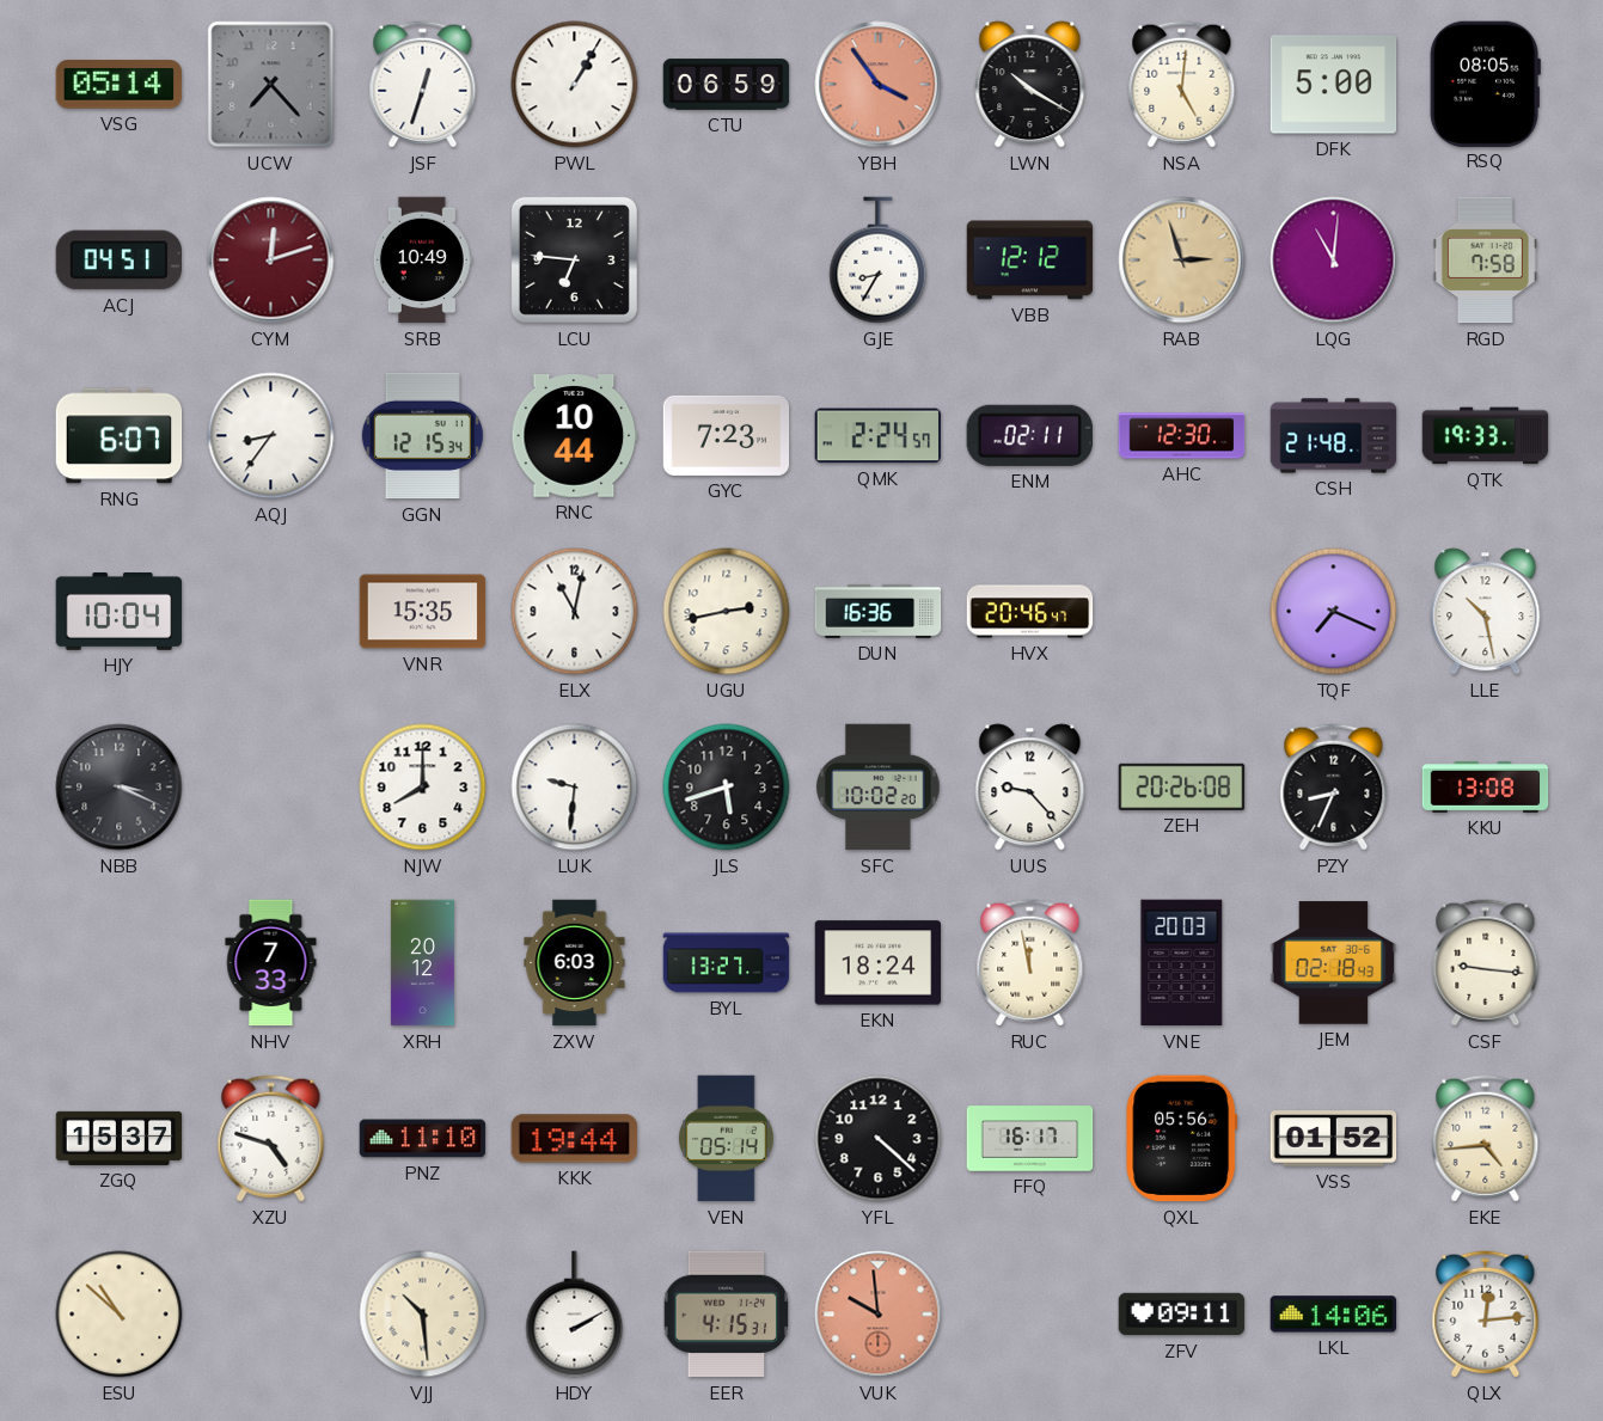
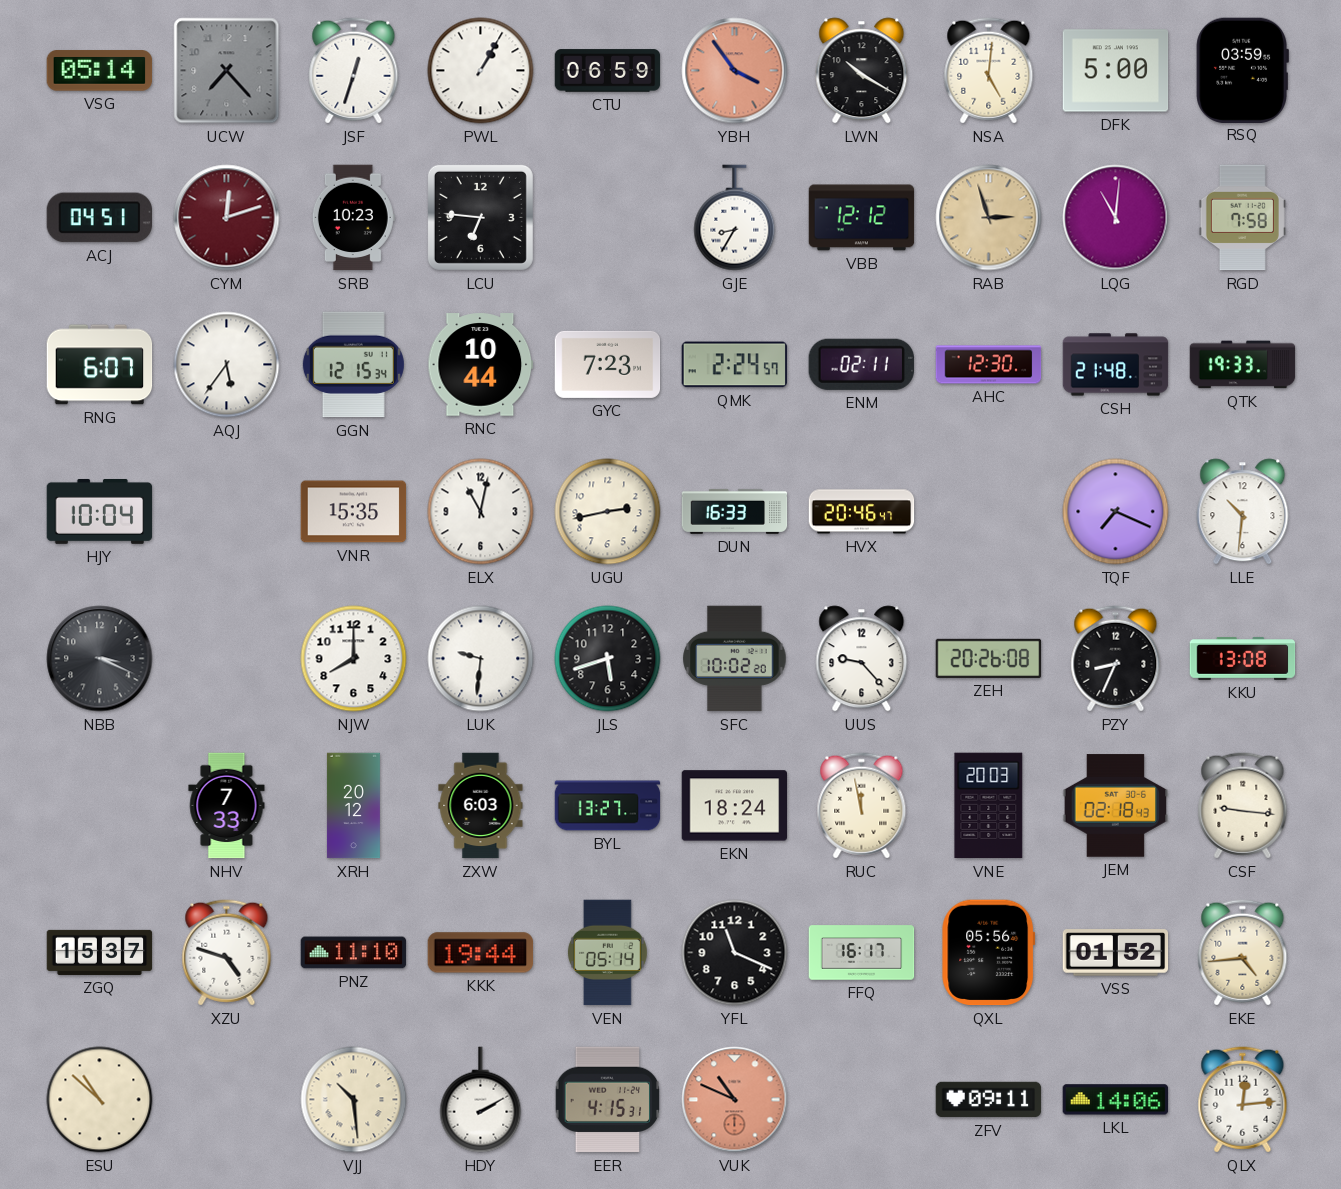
RSQ: 08:05 -> 03:59 (1242, 70)
SRB: 10:49 -> 10:23 (353, 218)
AQJ: 8:36 -> 5:36 (227, 365)
DUN: 16:36 -> 16:33 (735, 511)
LLE: 10:28 -> 10:31 (1243, 512)
YFL: 4:22 -> 11:19 (735, 953)
VUK: 9:59 -> 10:49 (735, 1100)
